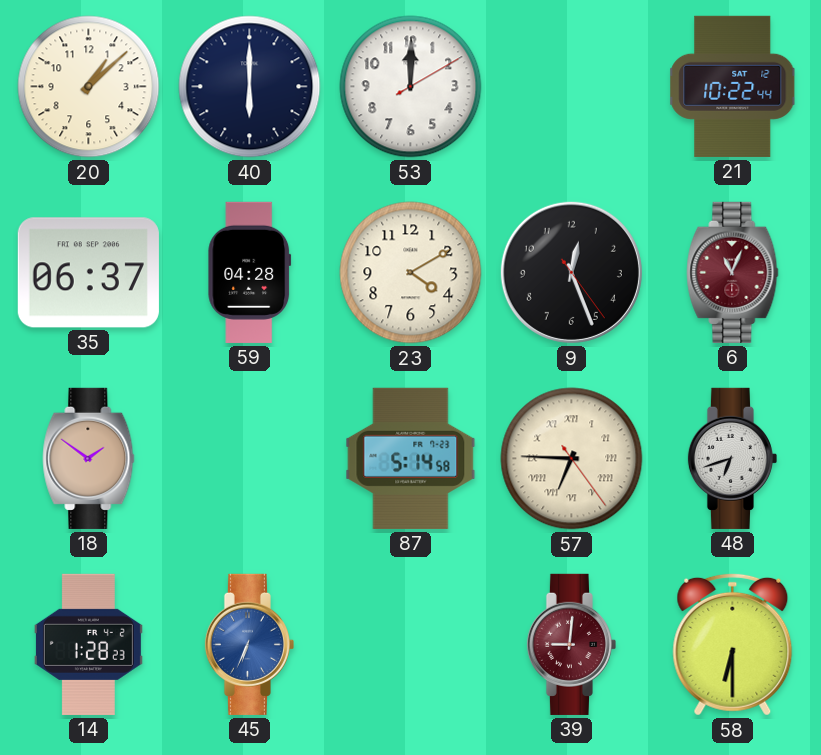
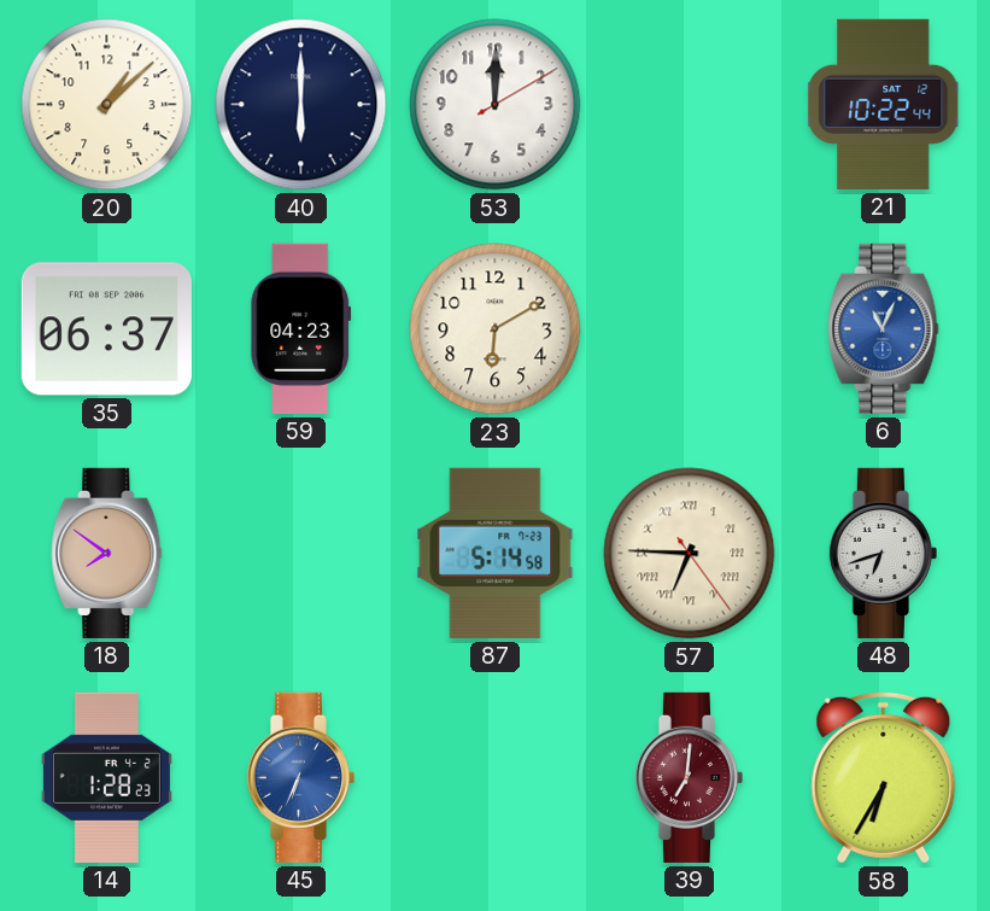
59: 04:28 -> 04:23 (301, 328)
23: 4:10 -> 6:10 (496, 329)
9: 12:26 -> none (571, 272)
6 dial: burgundy -> blue (884, 328)
18: 1:51 -> 7:51 (107, 553)
39: 9:01 -> 7:01 (689, 777)
58: 6:30 -> 6:35 (884, 777)
